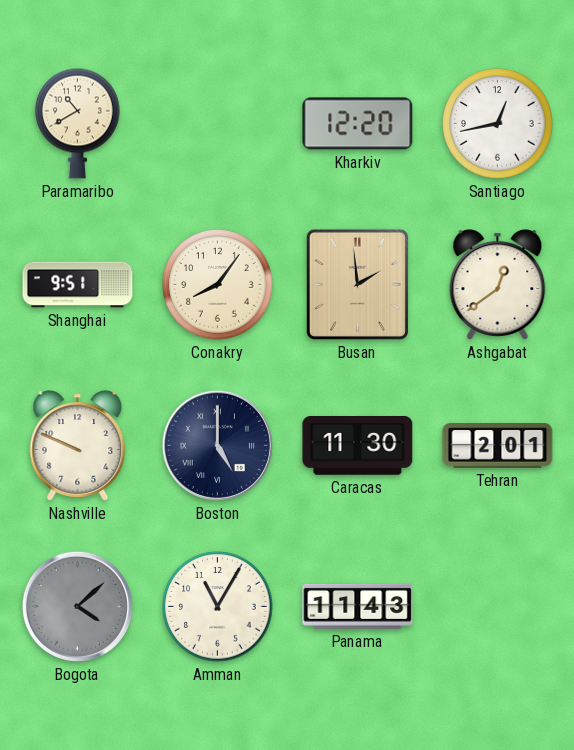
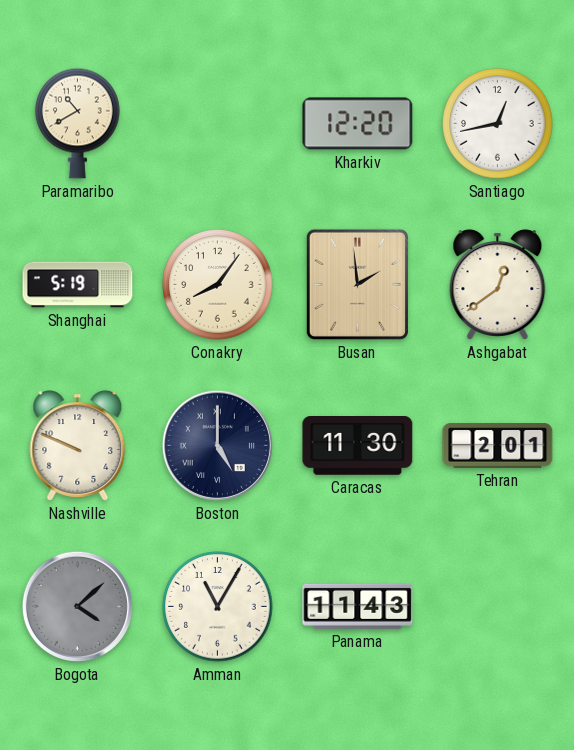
Shanghai: 9:51 -> 5:19 (78, 285)
